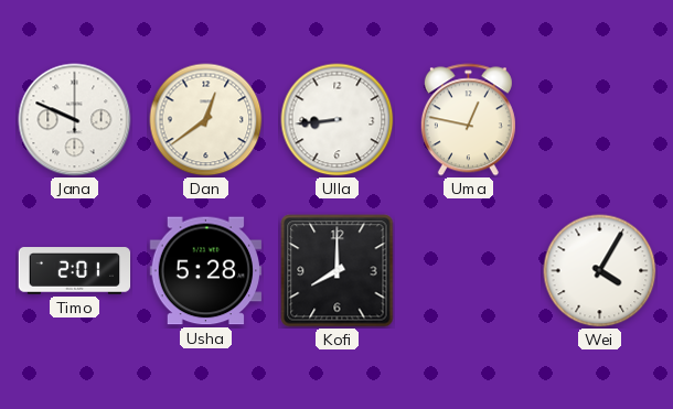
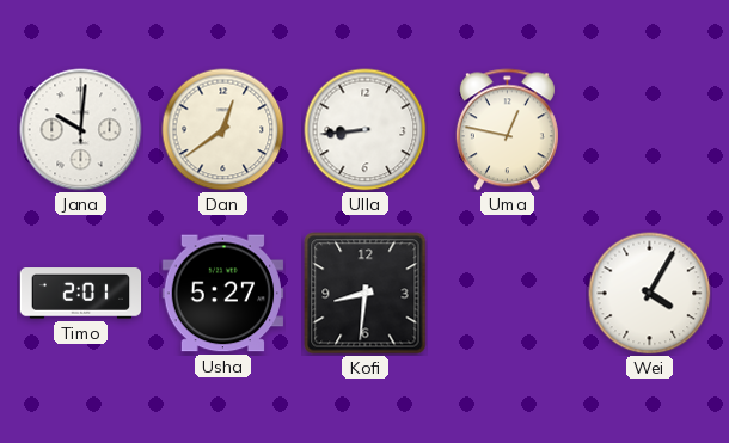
Jana: 9:49 -> 10:01 (81, 130)
Usha: 5:28 -> 5:27 (223, 294)
Kofi: 8:00 -> 8:31 (366, 294)
